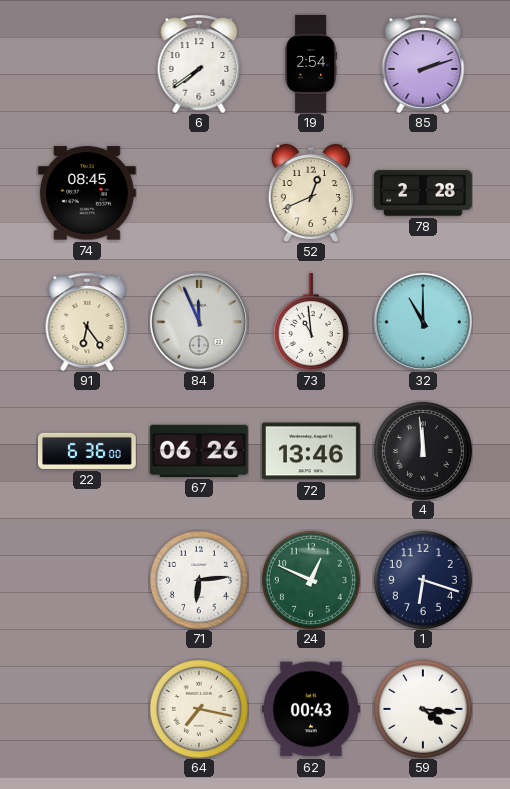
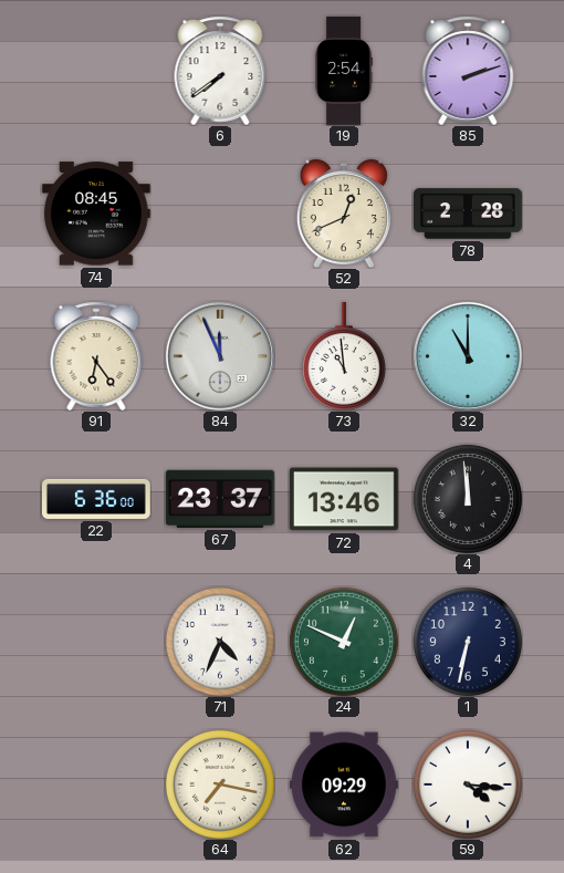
67: 06:26 -> 23:37 (220, 499)
71: 6:14 -> 4:34 (220, 642)
1: 6:18 -> 6:32 (468, 642)
62: 00:43 -> 09:29 (344, 784)
